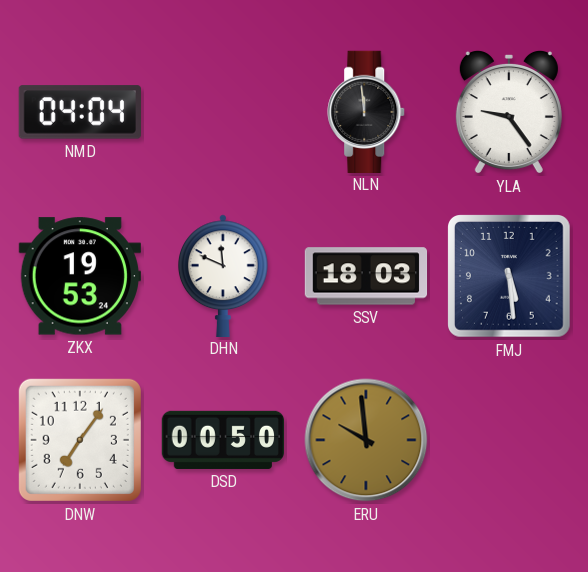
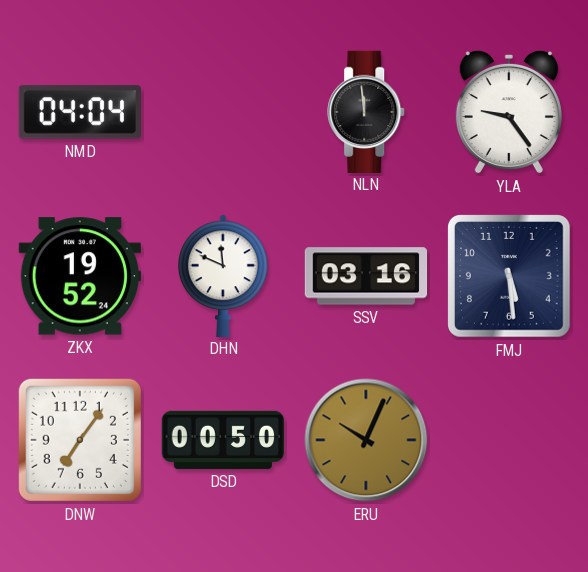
ZKX: 19:53 -> 19:52 (80, 276)
SSV: 18:03 -> 03:16 (366, 276)
ERU: 9:59 -> 10:04 (366, 440)
